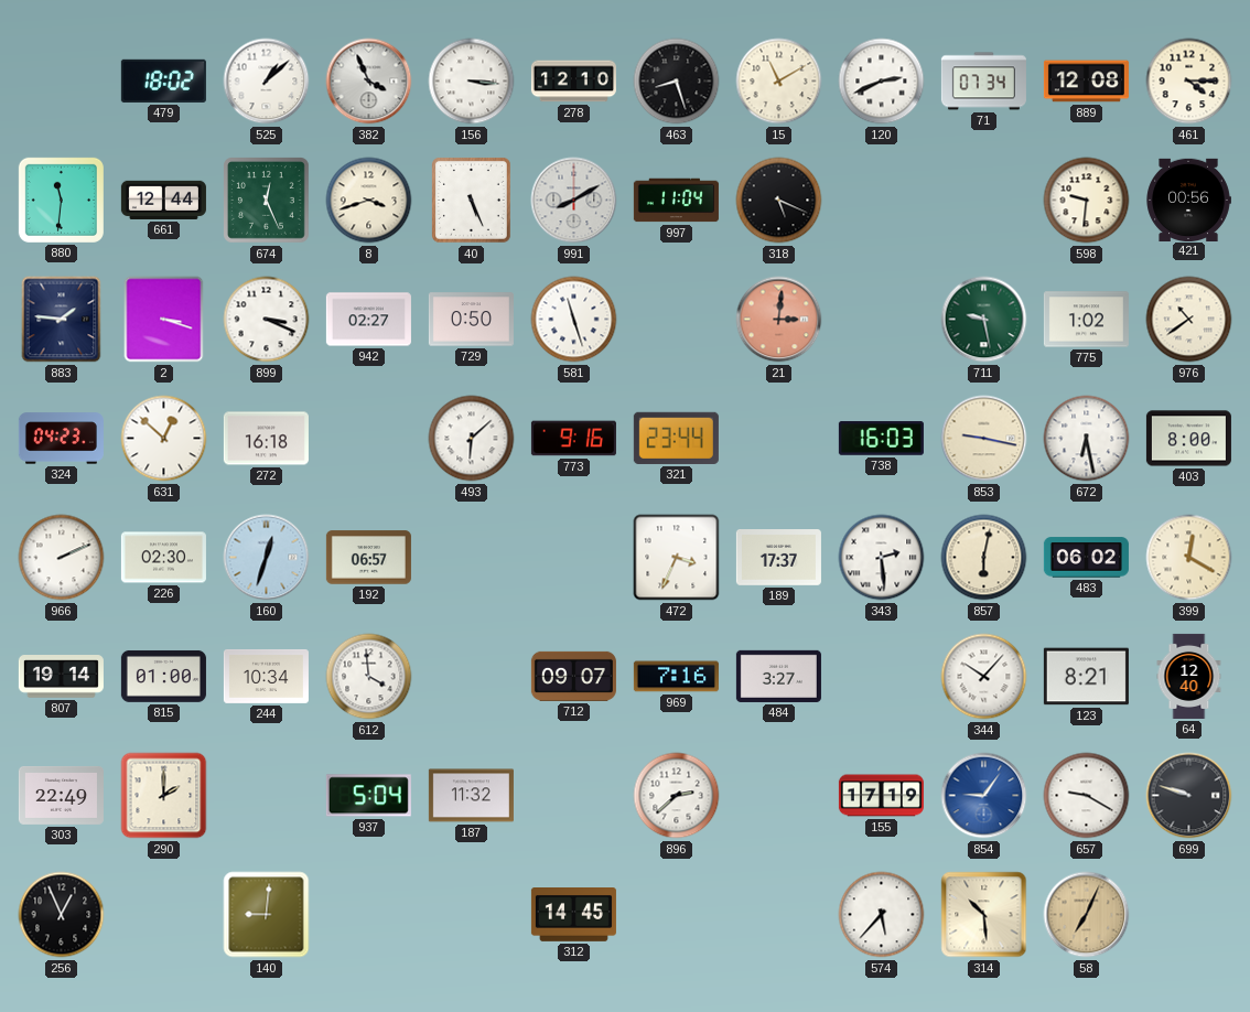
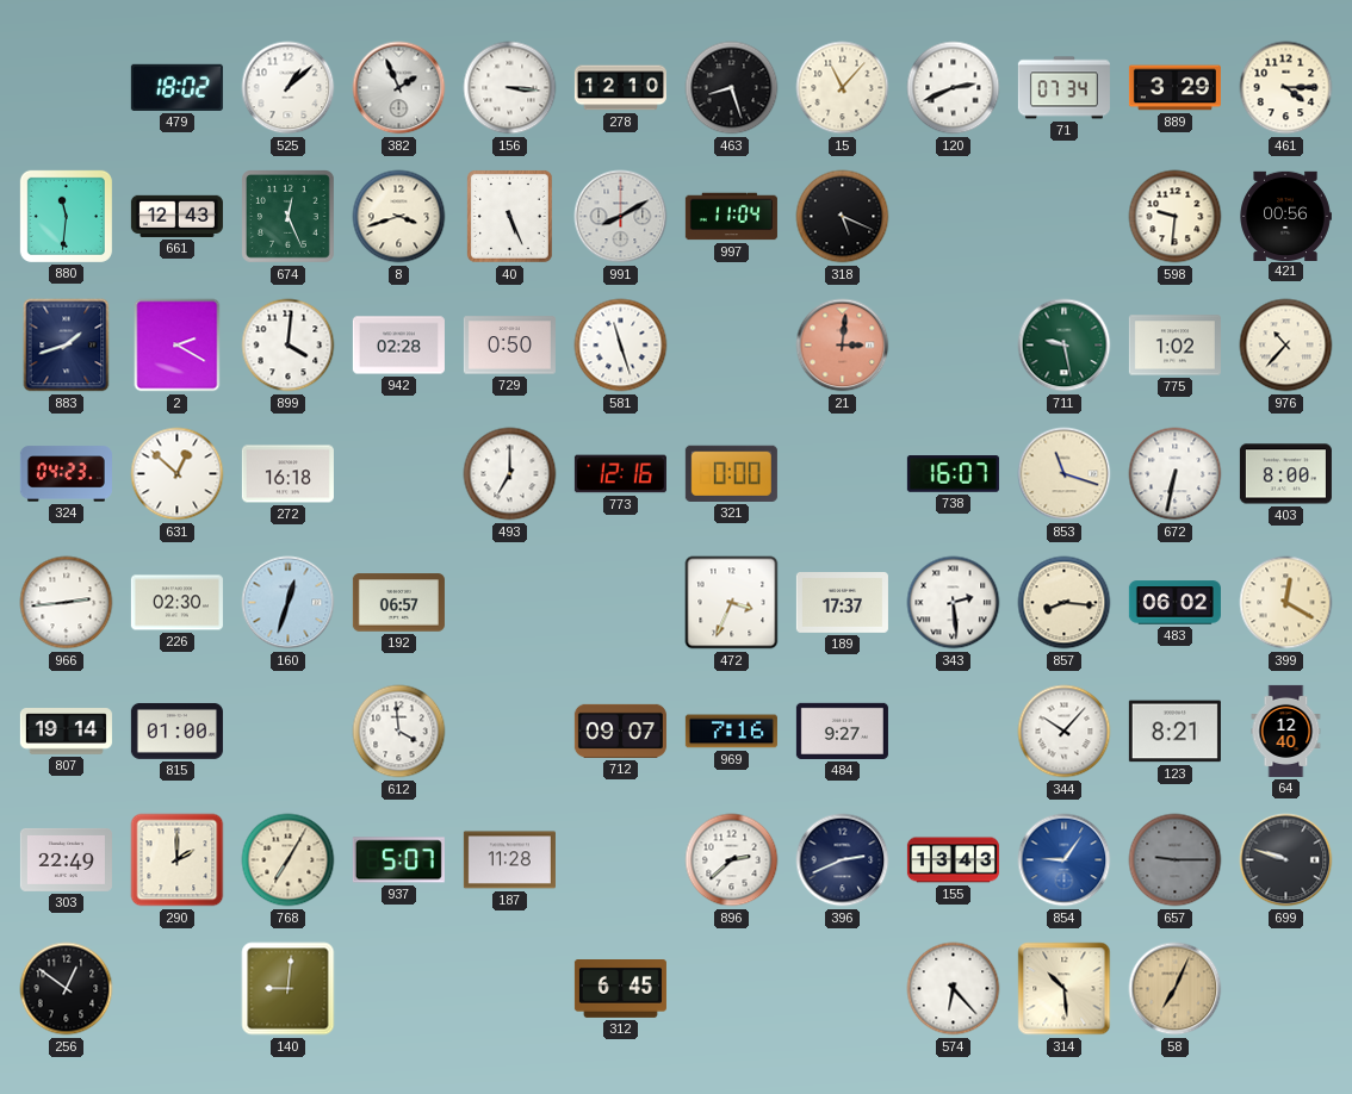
382: 3:56 -> 1:56 (399, 88)
15: 11:10 -> 11:07 (843, 88)
889: 12:08 -> 3:29 (1174, 88)
661: 12:44 -> 12:43 (176, 216)
883: 1:46 -> 1:42 (67, 346)
2: 3:18 -> 2:20 (178, 346)
899: 3:19 -> 4:01 (289, 346)
942: 02:27 -> 02:28 (398, 346)
976: 10:39 -> 10:37 (1286, 346)
493: 6:08 -> 7:00 (510, 474)
773: 9:16 -> 12:16 (620, 474)
321: 23:44 -> 0:00 (731, 473)
738: 16:03 -> 16:07 (953, 474)
853: 9:17 -> 11:18 (1065, 474)
672: 6:28 -> 6:32 (1176, 474)
966: 2:11 -> 2:44 (67, 603)
857: 6:02 -> 8:16 (1065, 603)
244: 10:34 -> none (266, 676)
484: 3:27 -> 9:27 (842, 731)
768: none -> 7:05 (289, 860)
937: 5:04 -> 5:07 (398, 860)
187: 11:32 -> 11:28 (509, 860)
396: none -> 2:41 (843, 860)
155: 17:19 -> 13:43 (953, 860)
657: 9:20 -> 9:15 (1176, 860)
657 dial: white -> grey (1176, 860)
256: 12:56 -> 12:51 (67, 989)
312: 14:45 -> 6:45 (620, 989)
574: 5:37 -> 6:23 (954, 989)
